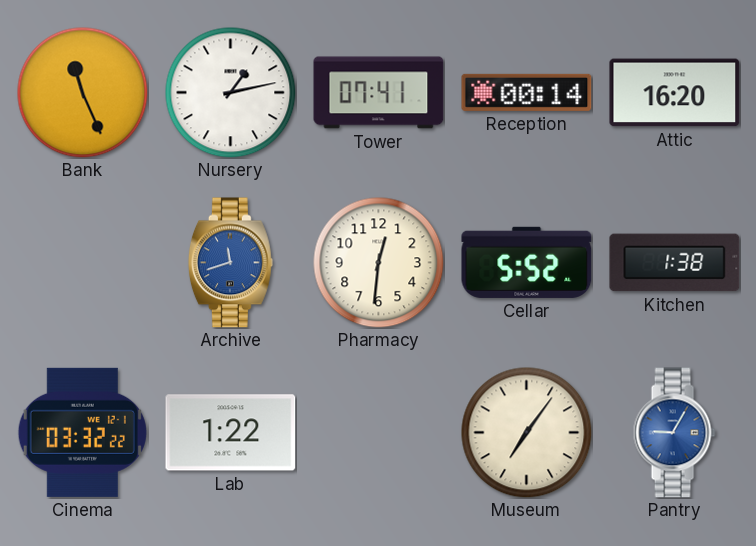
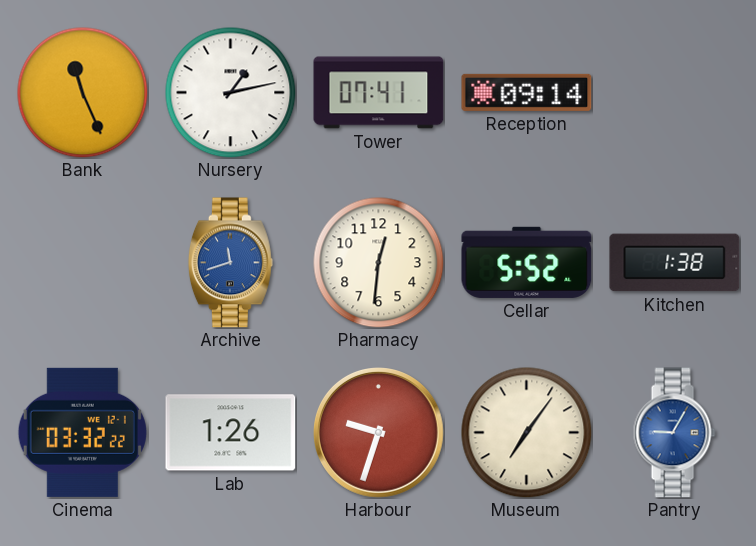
Reception: 00:14 -> 09:14 (527, 92)
Attic: 16:20 -> none (675, 93)
Lab: 1:22 -> 1:26 (231, 433)
Harbour: none -> 9:33 (379, 433)
